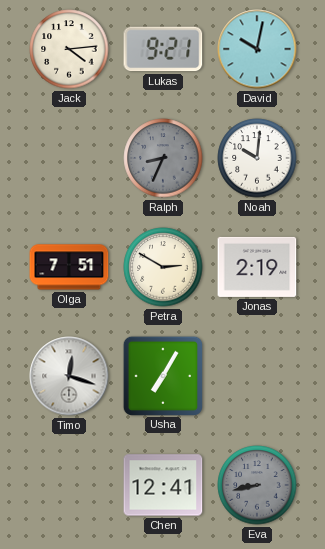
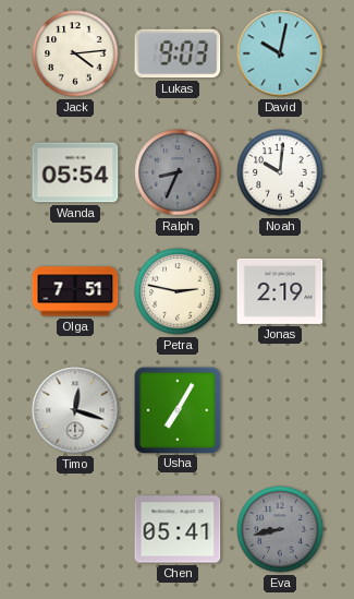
Lukas: 9:21 -> 9:03 (178, 53)
Wanda: none -> 05:54 (75, 172)
Petra: 2:50 -> 2:47 (178, 291)
Chen: 12:41 -> 05:41 (178, 529)
